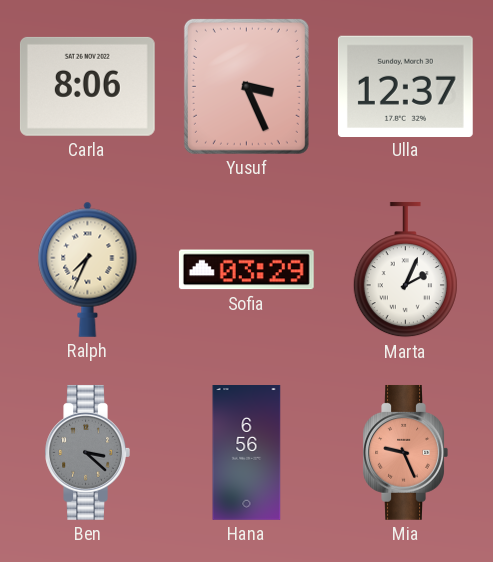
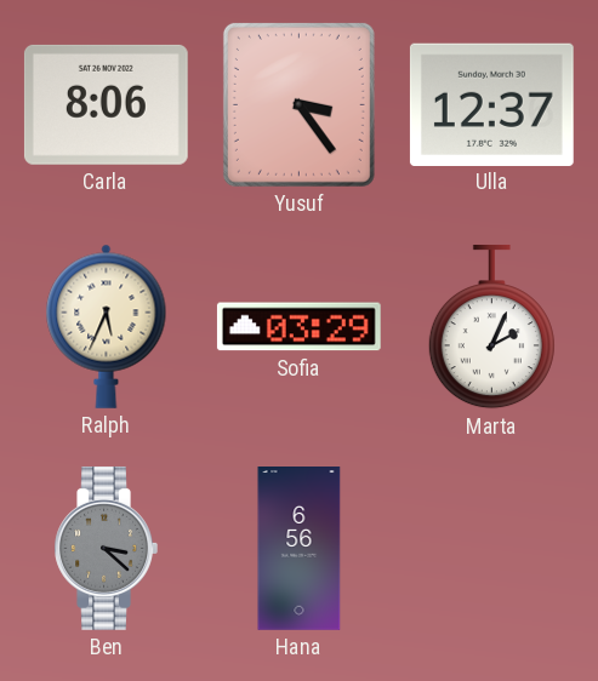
Yusuf: 3:26 -> 3:24 (298, 104)
Ralph: 7:34 -> 5:34 (107, 326)
Mia: 9:26 -> none (405, 452)
